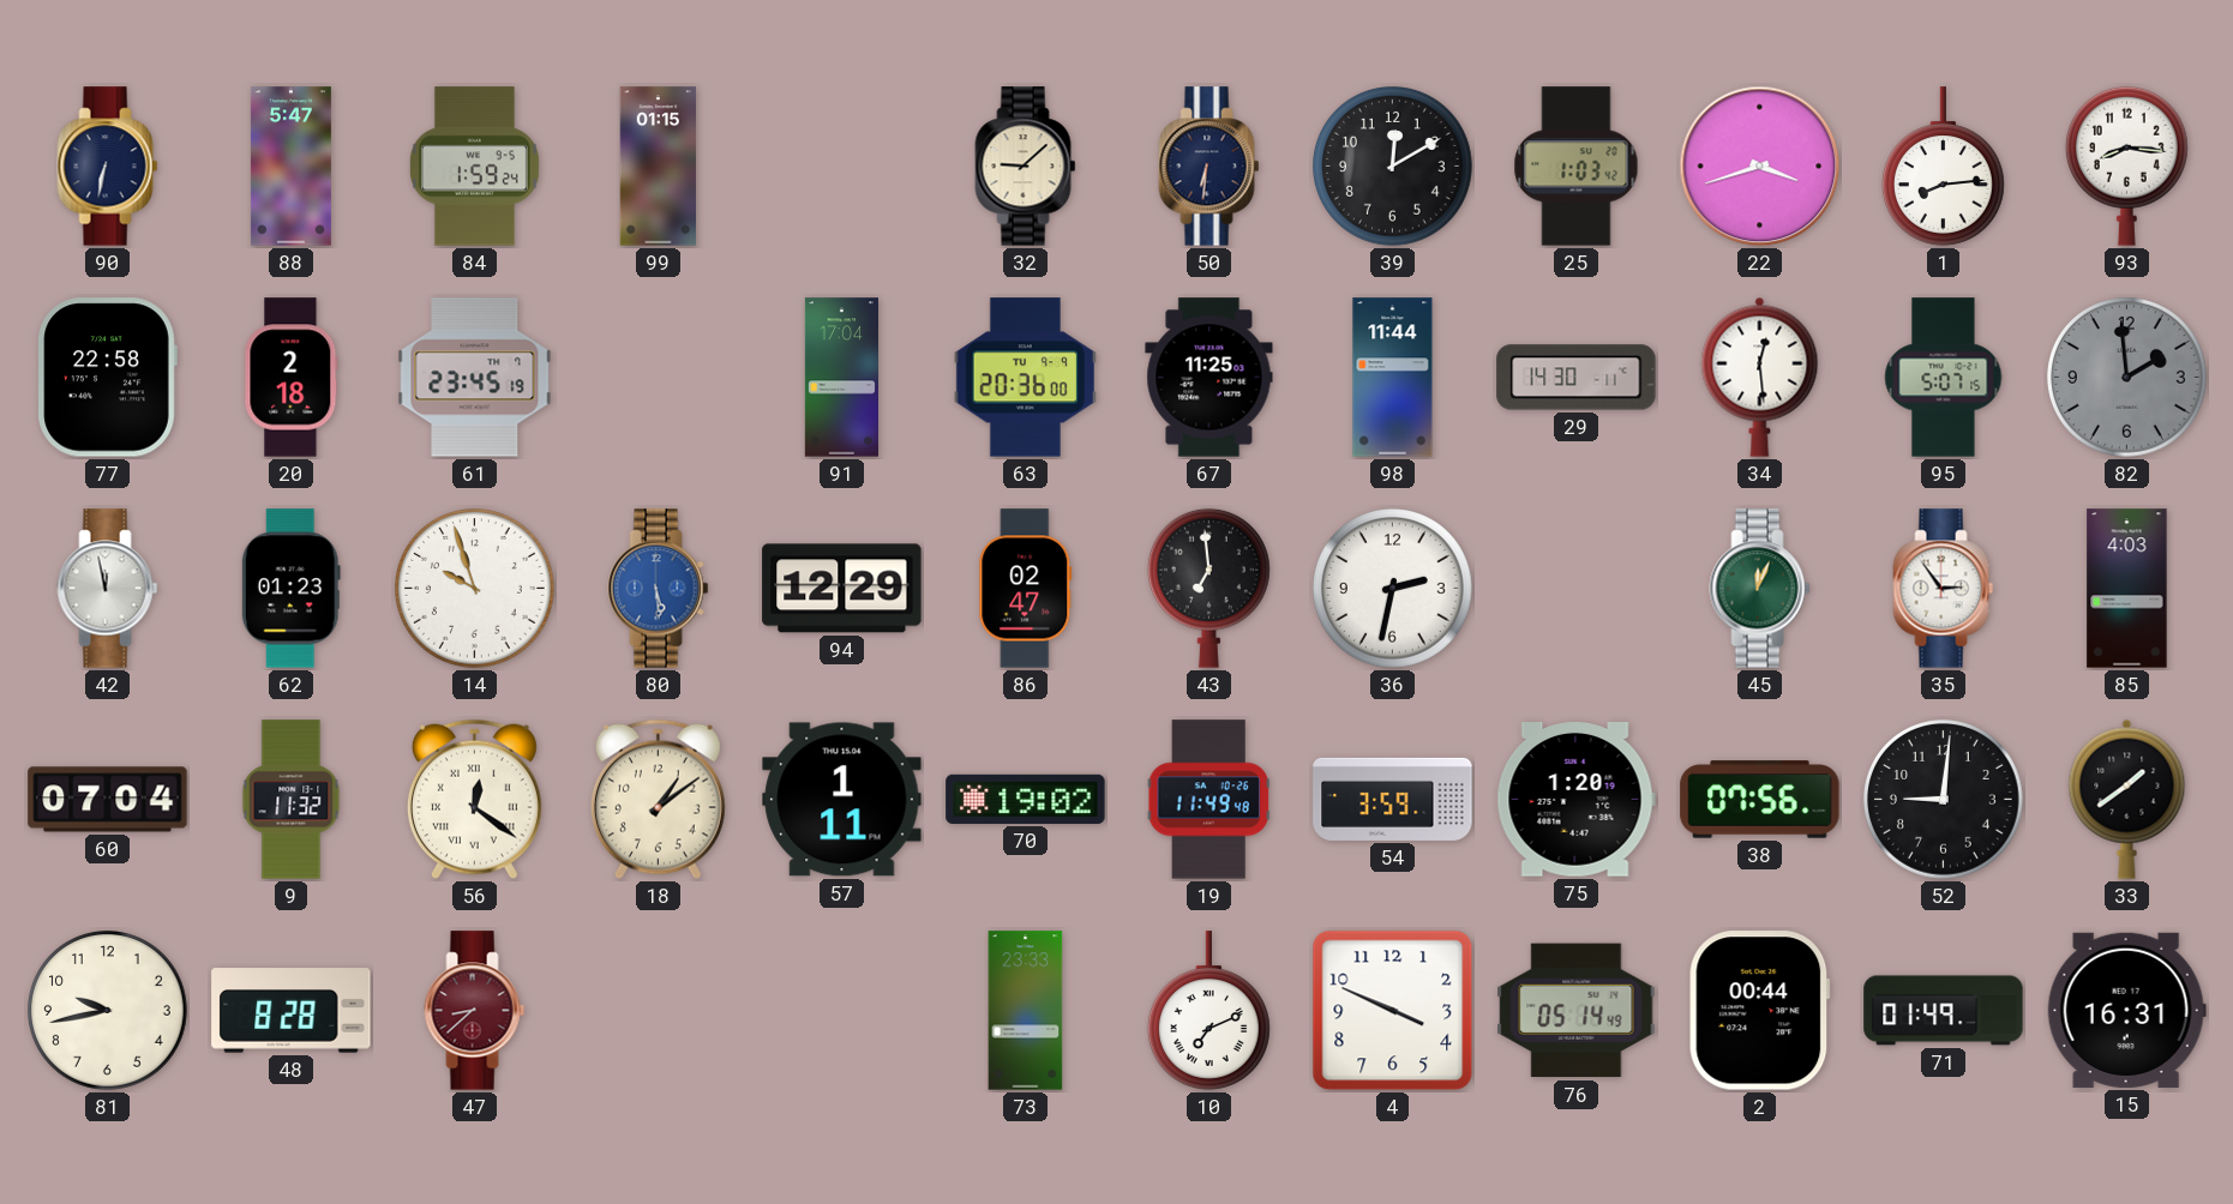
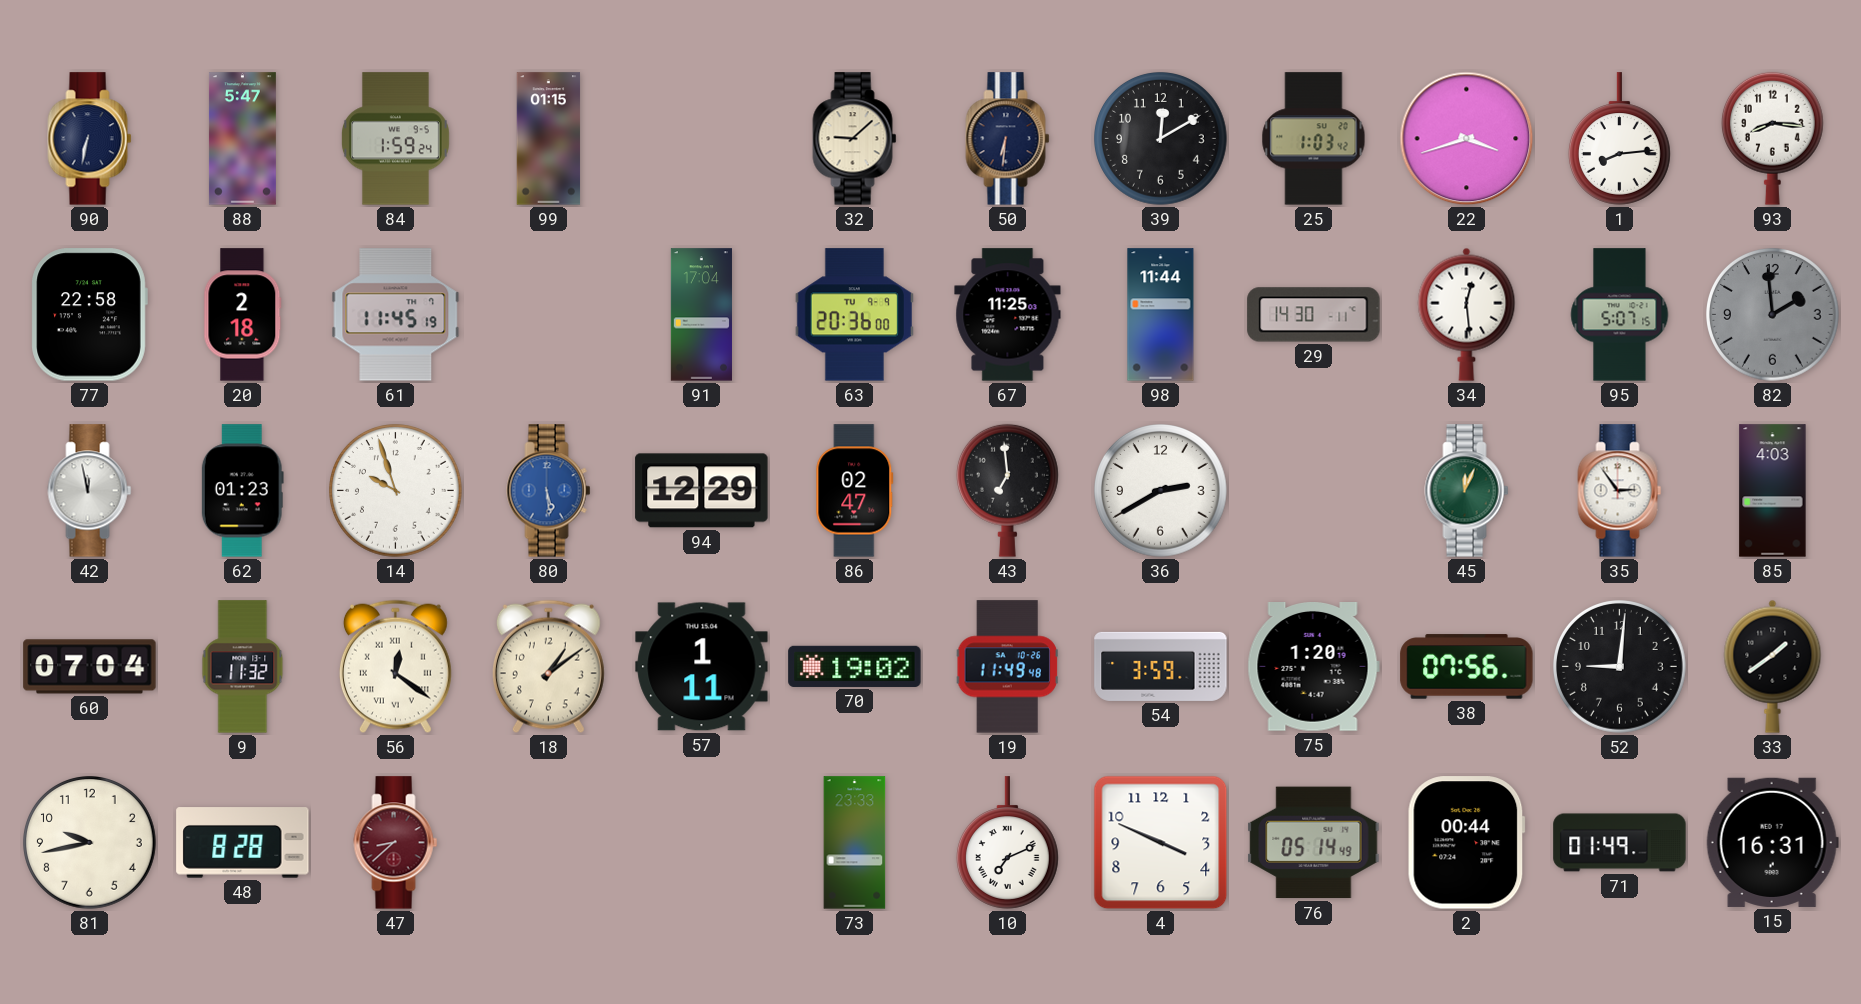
61: 23:45 -> 11:45 (396, 315)
36: 2:32 -> 2:40 (1161, 491)
